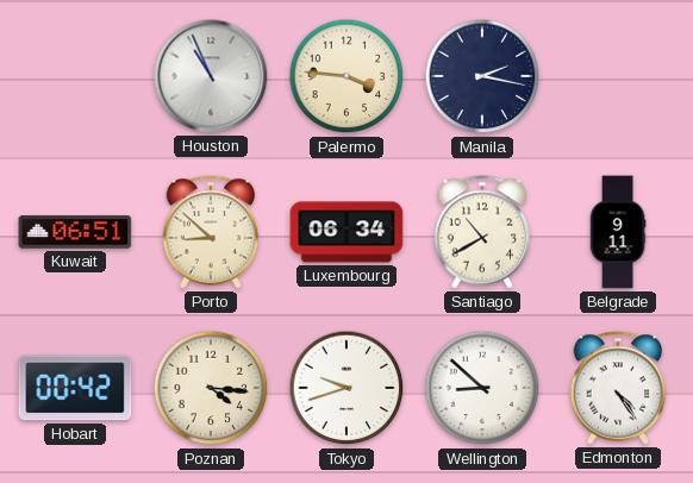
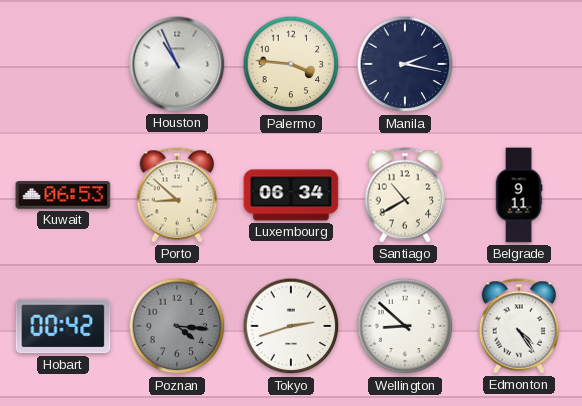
Kuwait: 06:51 -> 06:53 (63, 195)
Poznan dial: cream -> grey (177, 326)
Tokyo: 9:42 -> 2:42 (291, 326)
